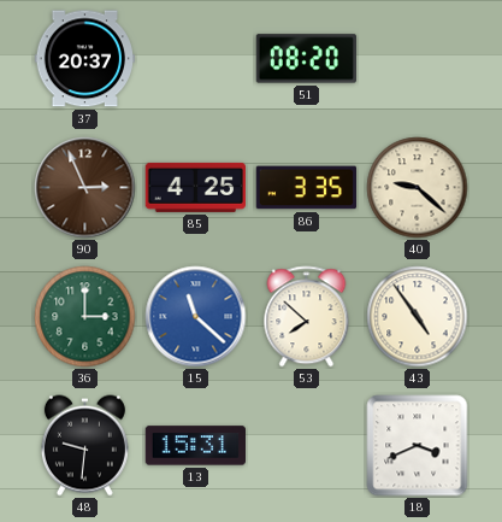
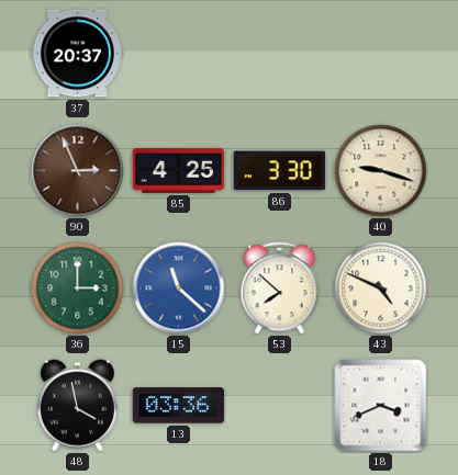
51: 08:20 -> none (306, 59)
86: 3:35 -> 3:30 (279, 171)
40: 9:22 -> 9:18 (381, 171)
43: 4:54 -> 4:49 (381, 289)
48: 9:31 -> 3:58 (77, 406)
13: 15:31 -> 03:36 (178, 406)
